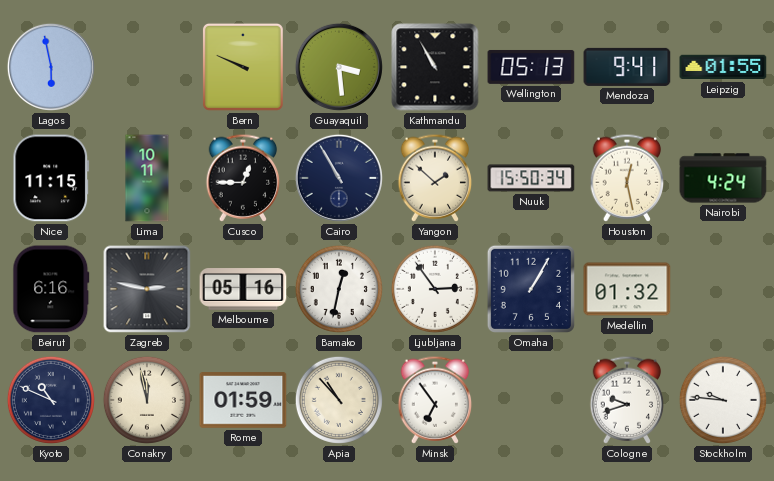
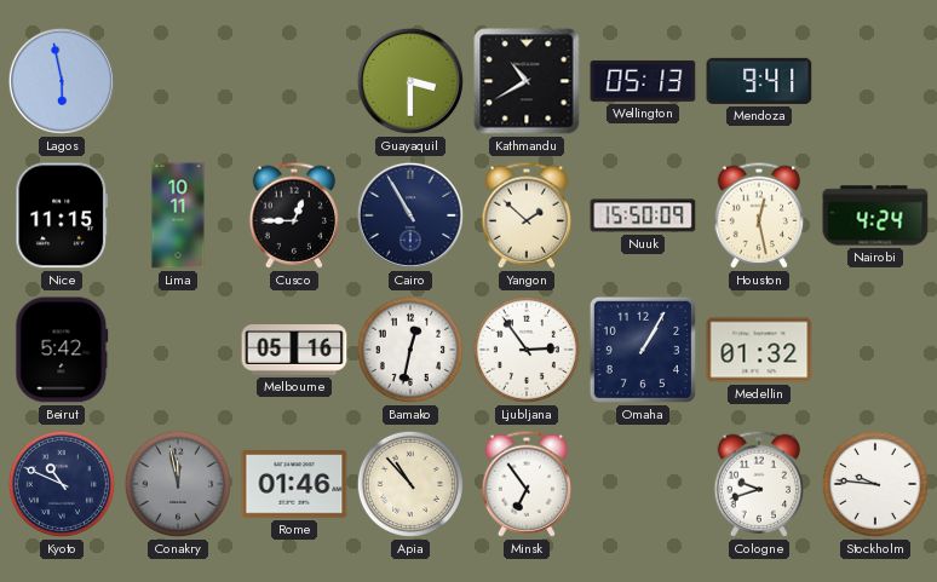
Bern: 9:49 -> none (243, 67)
Guayaquil: 3:29 -> 3:30 (410, 81)
Kathmandu: 10:55 -> 10:40 (527, 81)
Leipzig: 01:55 -> none (723, 67)
Nuuk: 15:50:34 -> 15:50:09 (643, 215)
Beirut: 6:16 -> 5:42 (62, 350)
Zagreb: 2:47 -> none (147, 289)
Conakry dial: cream -> grey (178, 484)
Rome: 01:59 -> 01:46 (294, 484)
